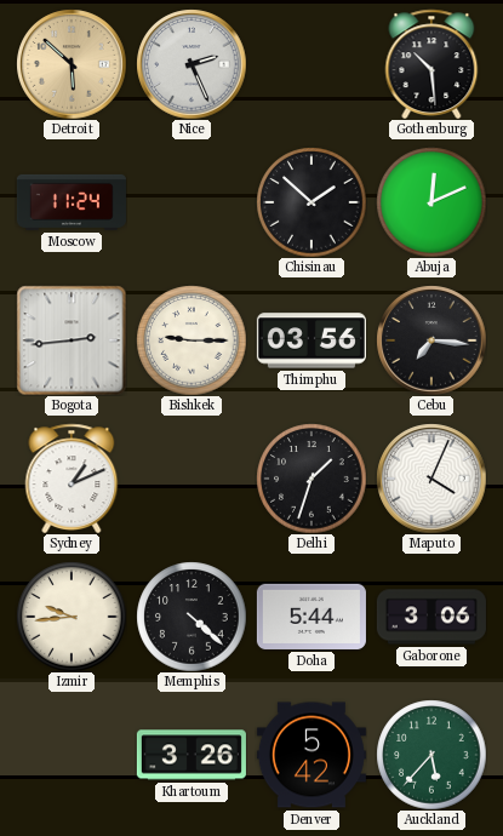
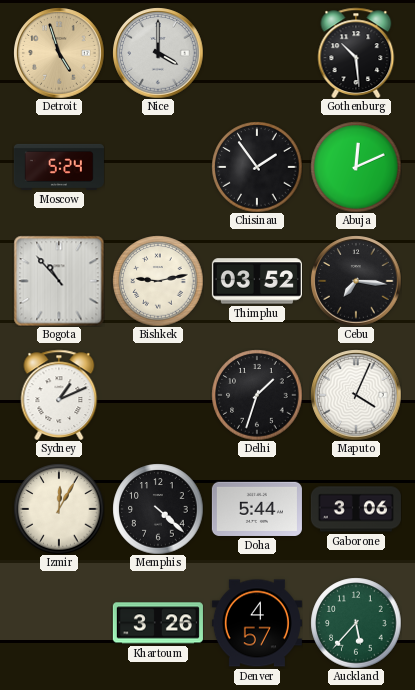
Detroit: 5:52 -> 4:57 (59, 53)
Nice: 2:26 -> 4:00 (158, 53)
Moscow: 11:24 -> 5:24 (59, 167)
Chisinau: 1:52 -> 1:54 (257, 167)
Bogota: 2:44 -> 10:53 (59, 281)
Bishkek: 9:15 -> 9:13 (158, 281)
Thimphu: 03:56 -> 03:52 (257, 281)
Izmir: 9:44 -> 12:05 (59, 509)
Denver: 5:42 -> 4:57 (257, 623)
